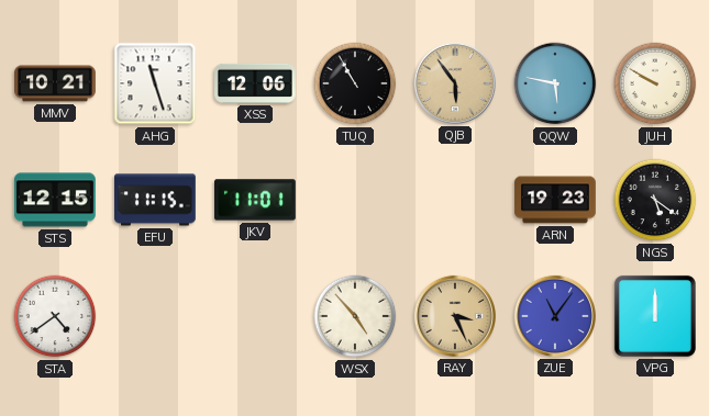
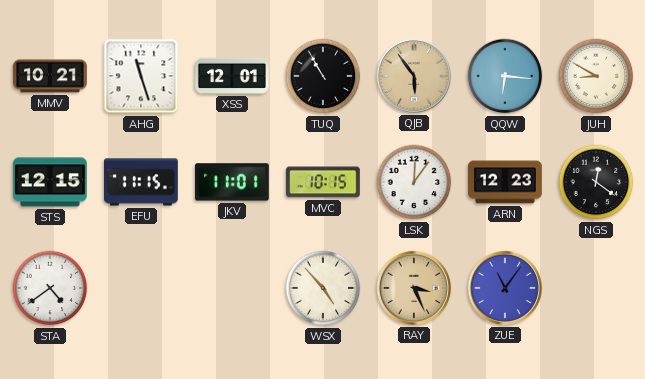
XSS: 12:06 -> 12:01 (233, 76)
QQW: 5:47 -> 6:16 (505, 76)
JUH: 9:50 -> 8:50 (596, 76)
MVC: none -> 10:15 (324, 182)
LSK: none -> 12:06 (414, 182)
ARN: 19:23 -> 12:23 (505, 182)
NGS: 5:21 -> 12:21 (596, 182)
VPG: 12:00 -> none (655, 316)
